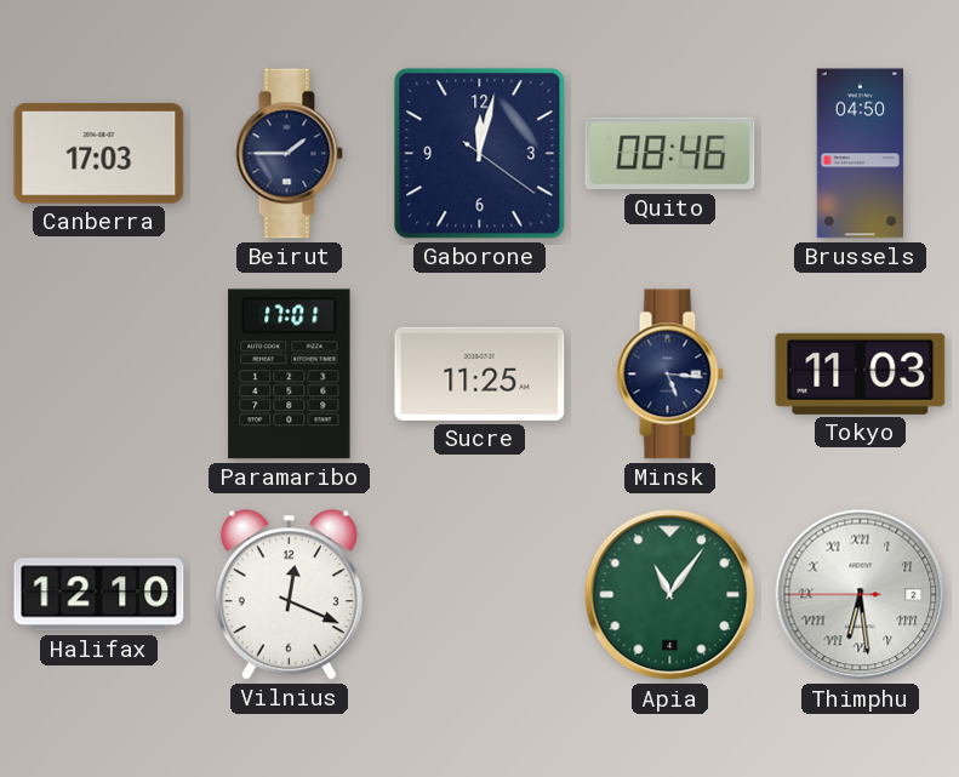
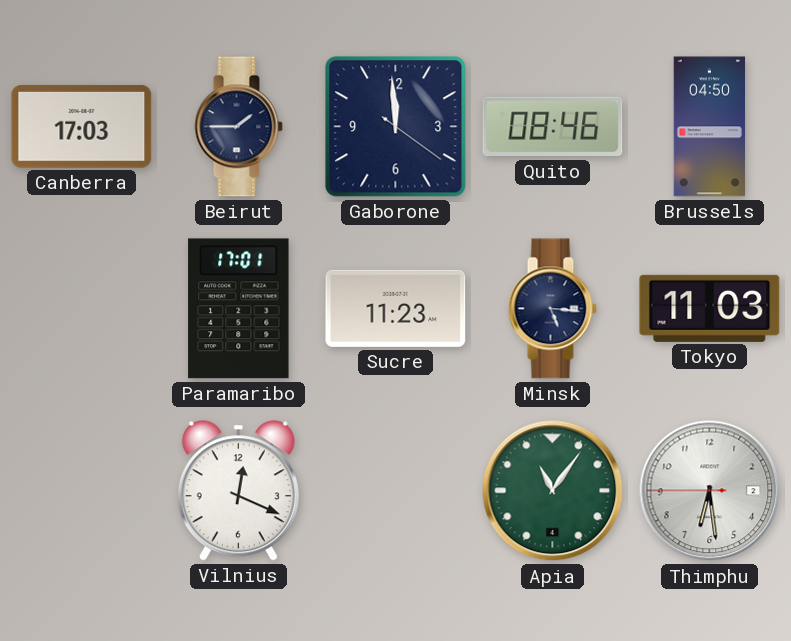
Gaborone: 12:02 -> 11:59 (396, 127)
Sucre: 11:25 -> 11:23 (396, 308)
Halifax: 12:10 -> none (99, 595)
Thimphu numerals: Roman -> Arabic (710, 491)
